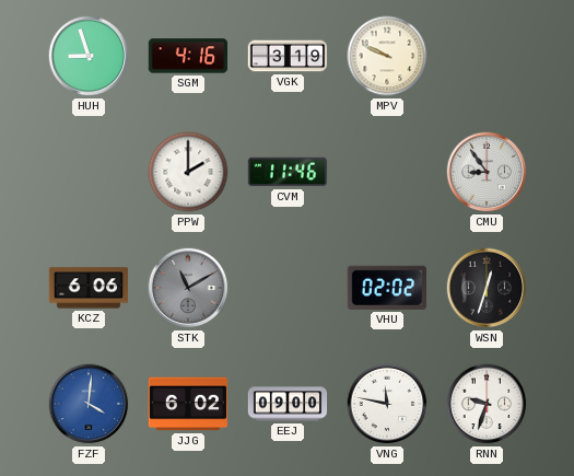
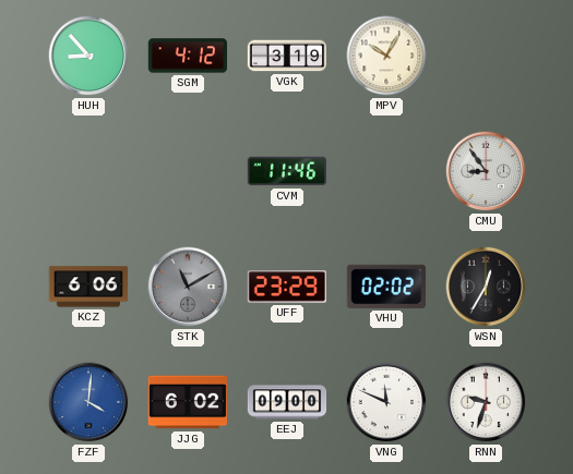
HUH: 8:57 -> 8:53 (88, 56)
SGM: 4:16 -> 4:12 (187, 56)
MPV: 9:49 -> 10:05 (386, 56)
PPW: 2:00 -> none (188, 172)
UFF: none -> 23:29 (286, 287)
WSN: 12:33 -> 12:35 (486, 287)
VNG: 11:47 -> 11:49 (386, 402)
